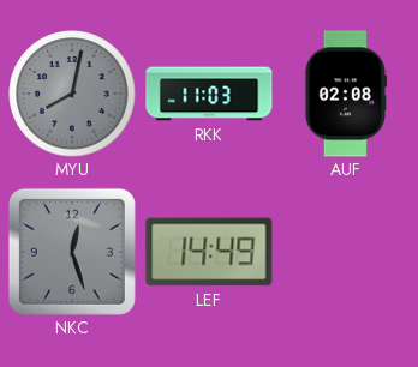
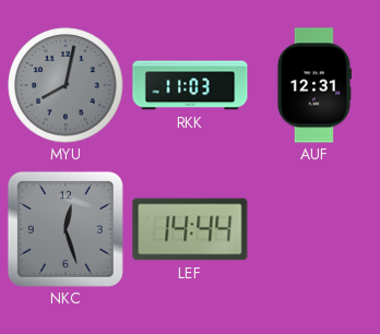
AUF: 02:08 -> 12:31 (313, 85)
LEF: 14:49 -> 14:44 (190, 229)
